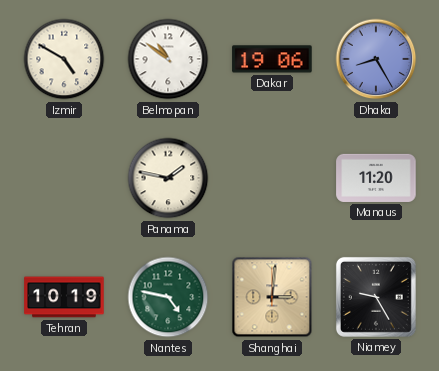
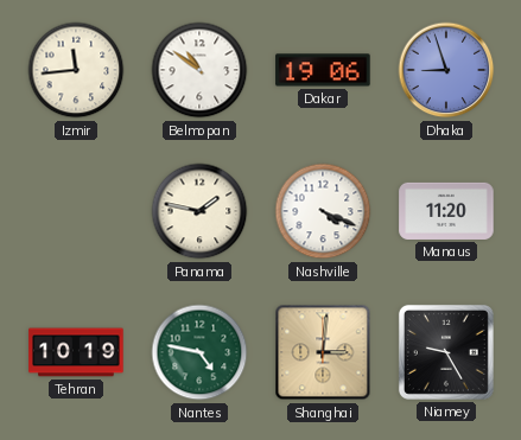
Izmir: 4:50 -> 11:44 (76, 70)
Dhaka: 8:25 -> 8:57 (446, 70)
Nashville: none -> 4:19 (323, 211)
